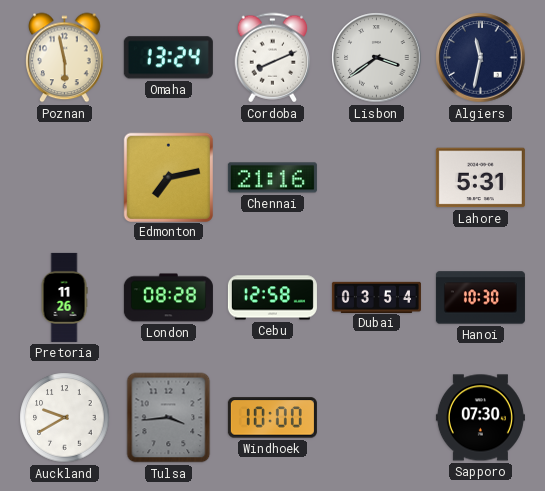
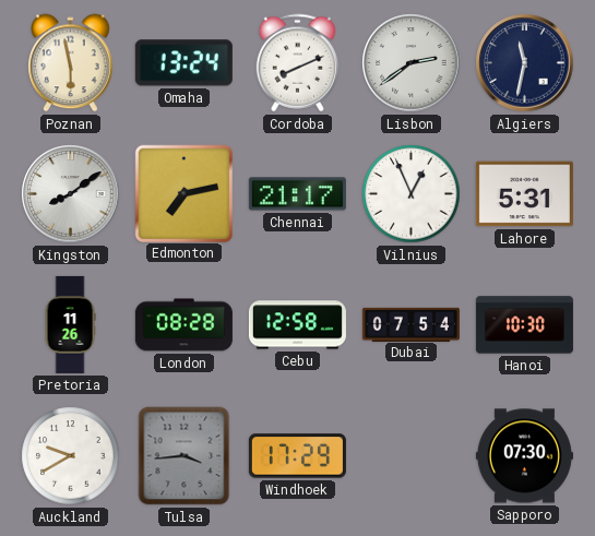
Lisbon: 3:39 -> 2:39 (412, 63)
Kingston: none -> 8:09 (71, 194)
Chennai: 21:16 -> 21:17 (297, 194)
Vilnius: none -> 12:56 (412, 194)
Dubai: 03:54 -> 07:54 (410, 324)
Windhoek: 10:00 -> 17:29 (297, 456)
